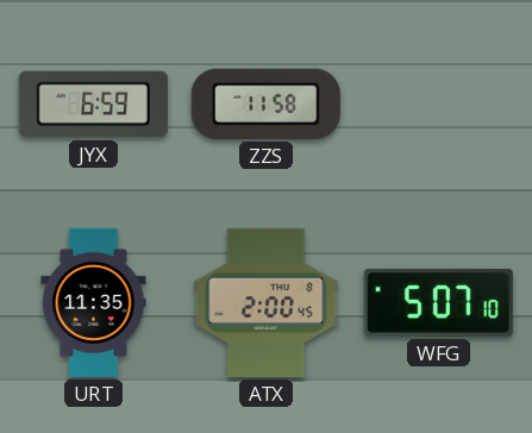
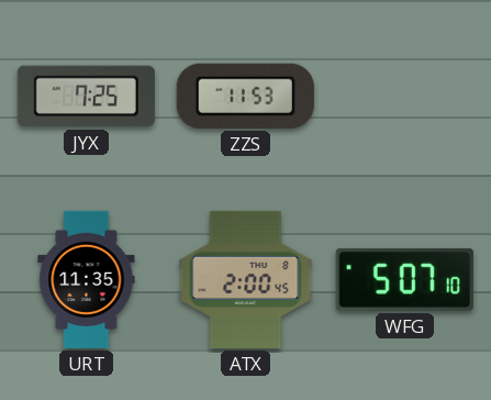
JYX: 6:59 -> 7:25 (86, 97)
ZZS: 11:58 -> 11:53 (245, 96)
